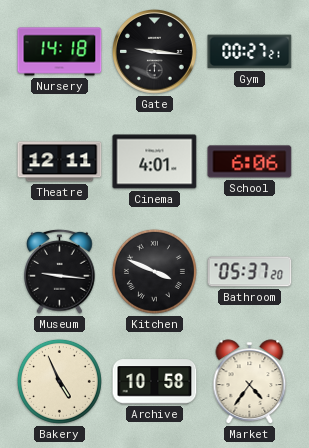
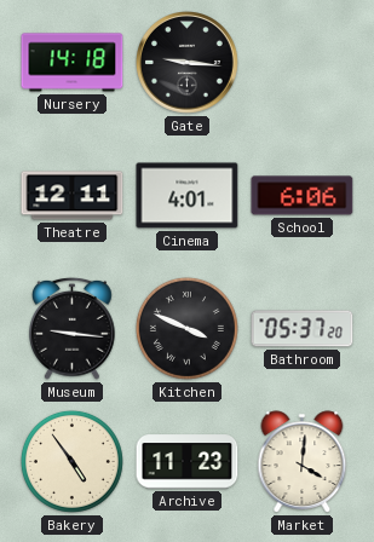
Gym: 00:27 -> none (250, 52)
Bakery: 4:56 -> 4:54 (71, 461)
Archive: 10:58 -> 11:23 (188, 462)
Market: 4:36 -> 4:01 (303, 462)
